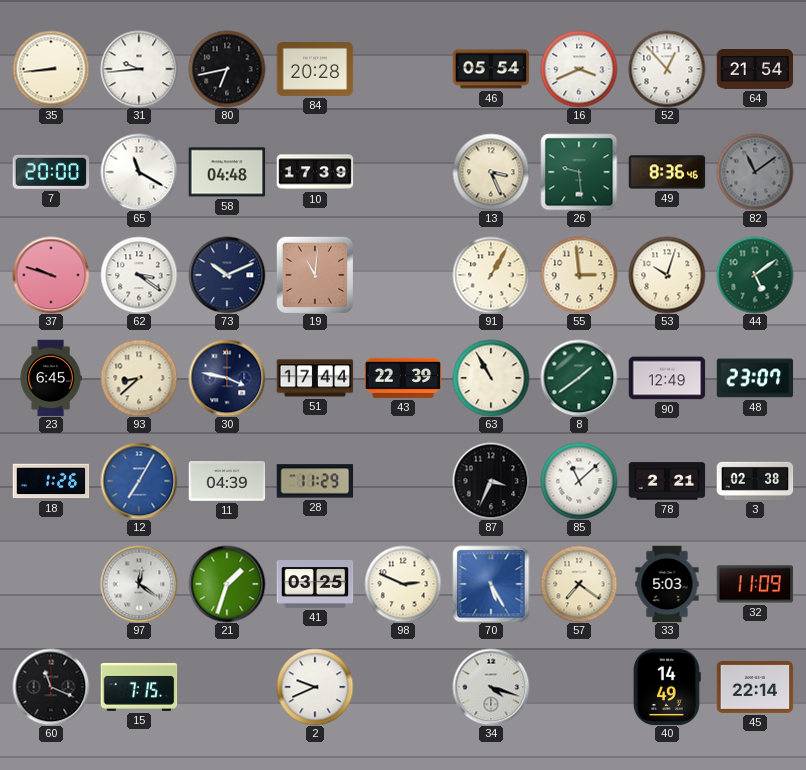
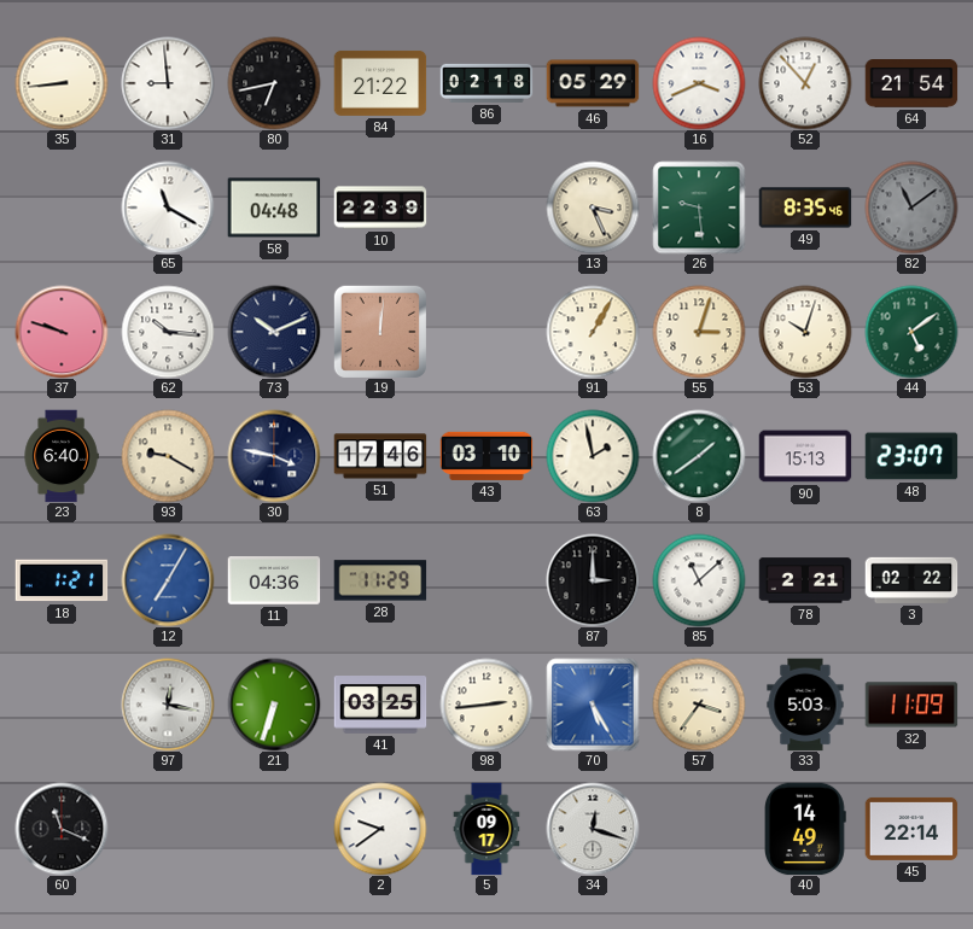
31: 9:44 -> 8:59 (168, 83)
84: 20:28 -> 21:22 (380, 83)
86: none -> 02:18 (486, 83)
46: 05:54 -> 05:29 (593, 83)
7: 20:00 -> none (51, 172)
10: 17:39 -> 22:39 (380, 208)
49: 8:36 -> 8:35 (805, 208)
62: 3:21 -> 10:16 (168, 332)
19: 11:01 -> 12:01 (380, 332)
55: 2:59 -> 3:03 (699, 332)
23: 6:45 -> 6:40 (62, 456)
93: 8:38 -> 9:20 (168, 456)
51: 17:44 -> 17:46 (380, 456)
43: 22:39 -> 03:10 (486, 456)
63: 10:55 -> 1:58 (593, 456)
90: 12:49 -> 15:13 (805, 456)
18: 1:26 -> 1:21 (62, 580)
11: 04:39 -> 04:36 (274, 580)
87: 3:34 -> 3:00 (593, 580)
3: 02:38 -> 02:22 (911, 580)
97: 12:21 -> 12:17 (168, 705)
21: 1:33 -> 6:33 (274, 705)
98: 2:49 -> 2:44 (486, 705)
57: 7:21 -> 3:36 (699, 705)
15: 7:15 -> none (139, 687)
2: 9:41 -> 9:39 (380, 829)
5: none -> 09:17 (486, 829)
34: 4:18 -> 12:18 (593, 829)
